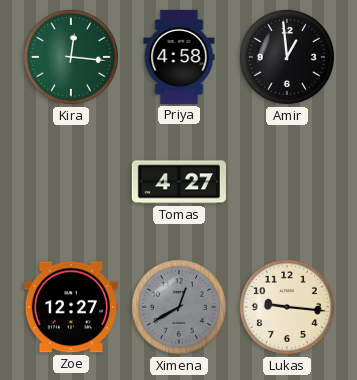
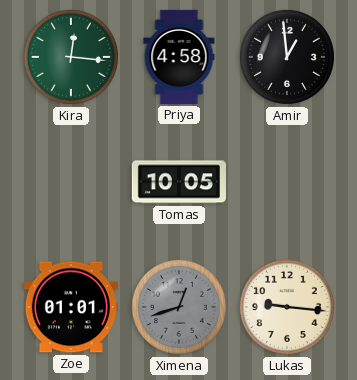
Tomas: 4:27 -> 10:05 (179, 182)
Zoe: 12:27 -> 01:01 (71, 307)
Ximena: 12:40 -> 12:42 (179, 307)
